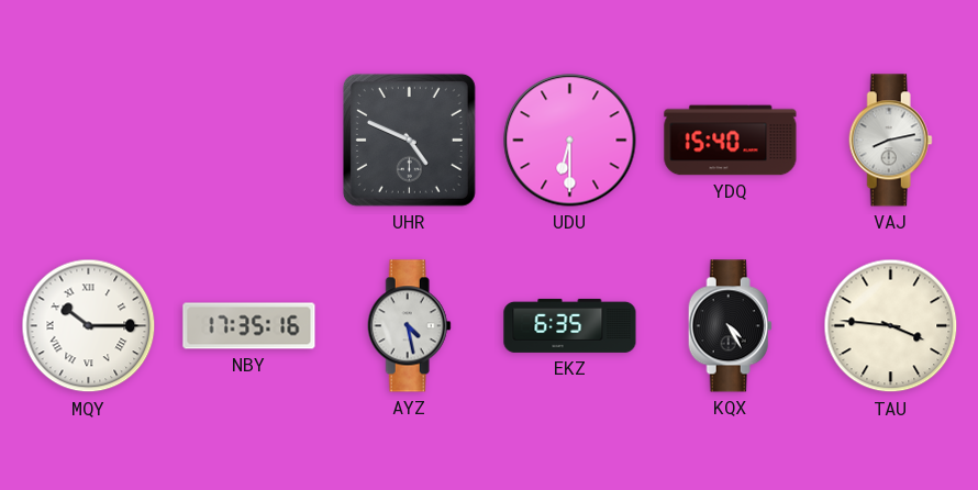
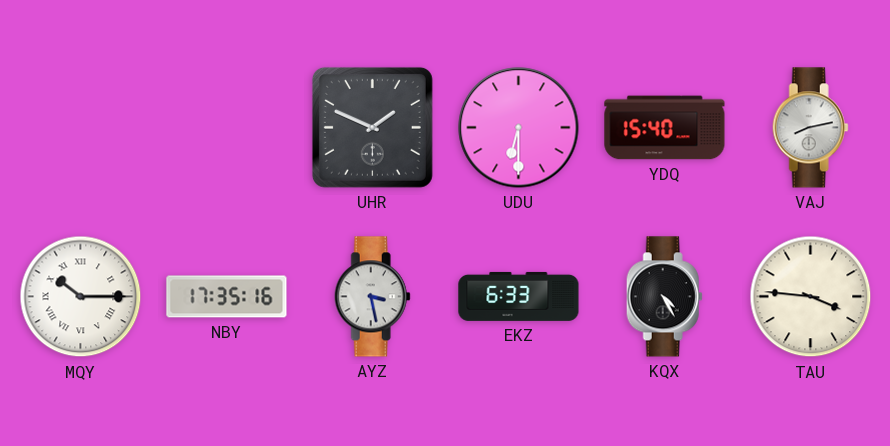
UHR: 4:49 -> 1:49 (372, 127)
AYZ: 4:28 -> 3:28 (372, 297)
EKZ: 6:35 -> 6:33 (519, 296)
